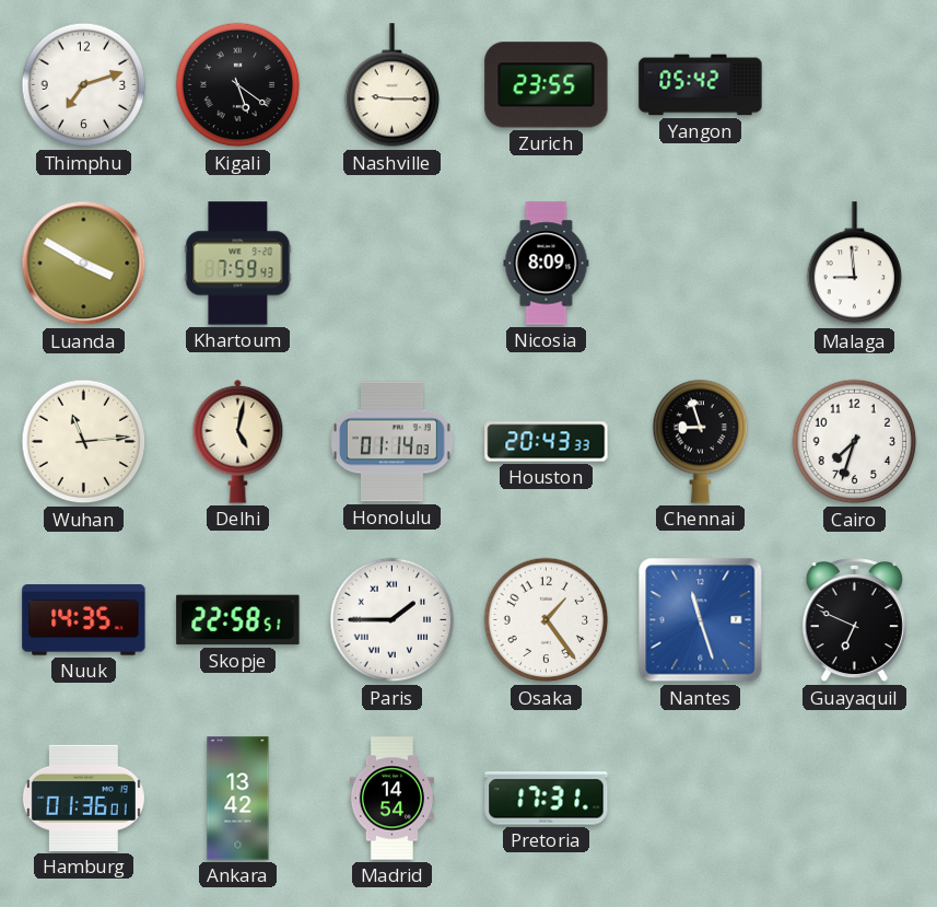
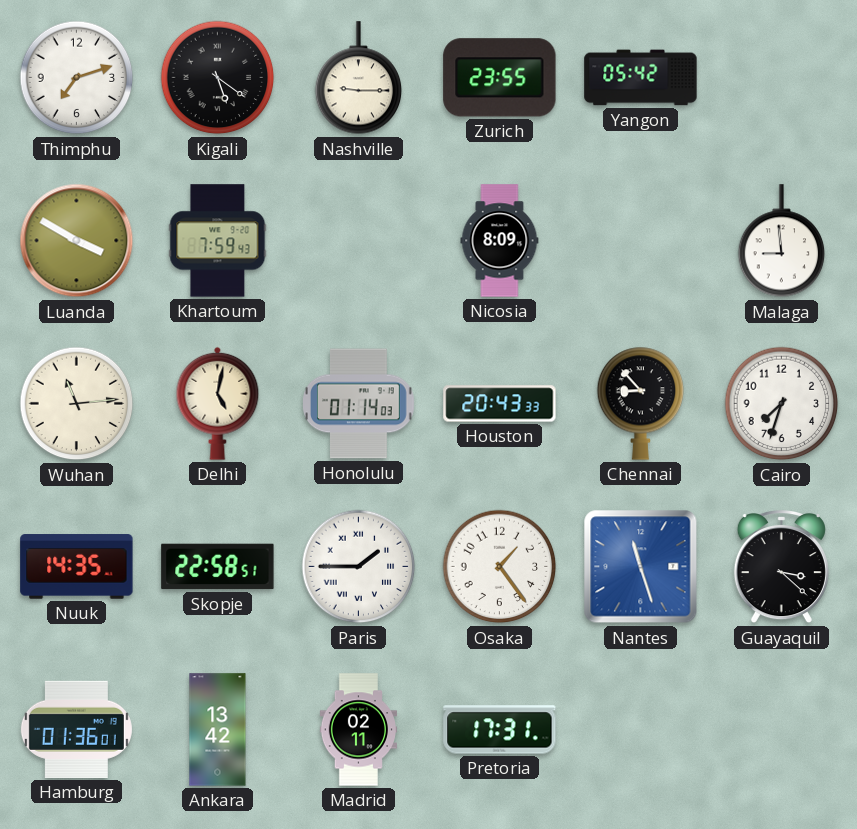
Chennai: 8:57 -> 8:53 (641, 403)
Guayaquil: 6:49 -> 3:22 (781, 568)
Madrid: 14:54 -> 02:11 (358, 730)
